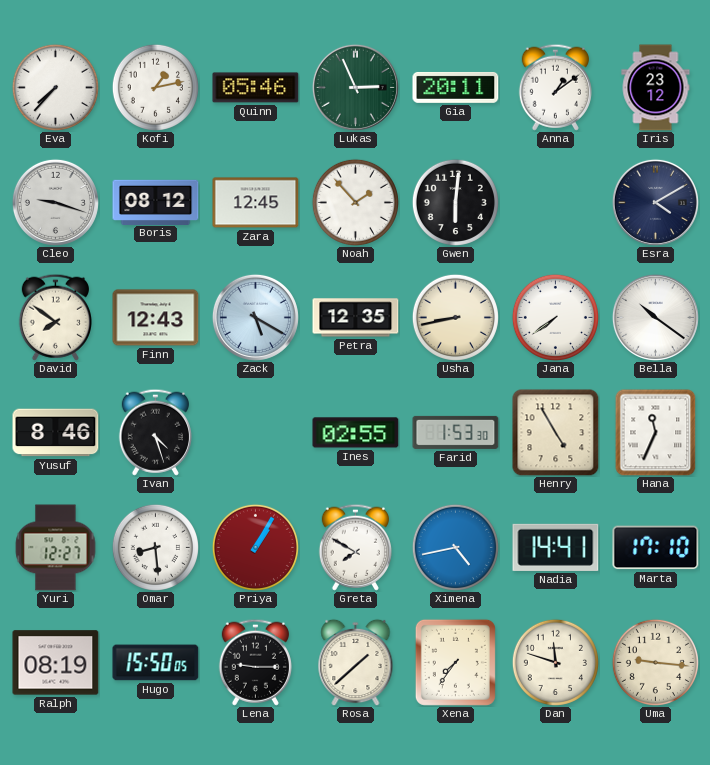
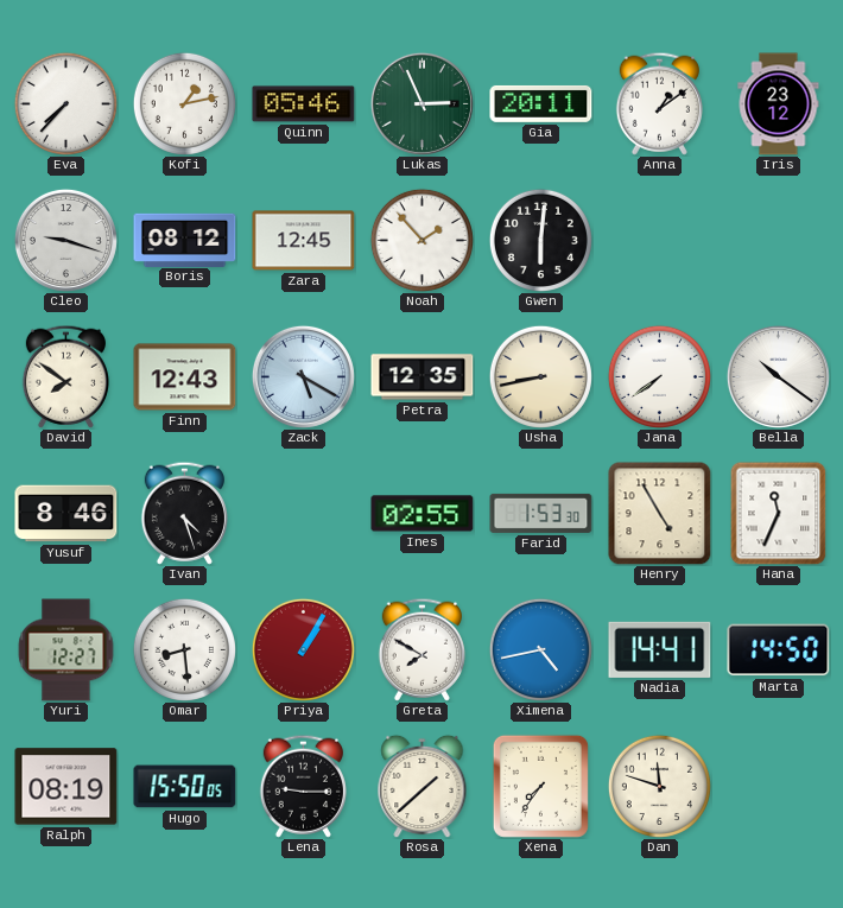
Esra: 4:10 -> none (655, 202)
Marta: 17:10 -> 14:50 (779, 650)
Uma: 9:16 -> none (655, 662)
